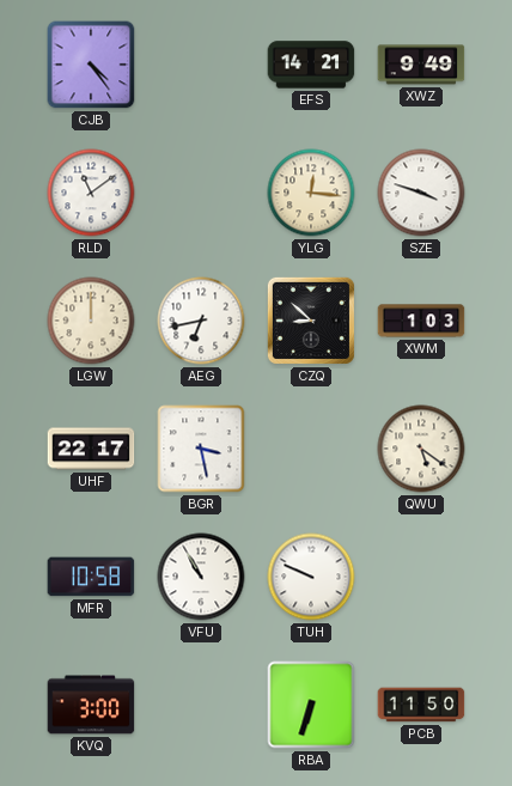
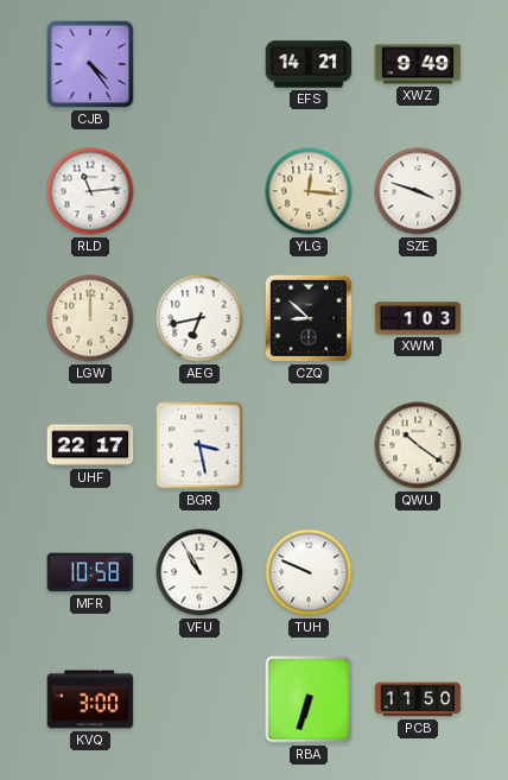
RLD: 11:09 -> 11:14 (90, 191)
QWU: 5:21 -> 10:21 (418, 445)
